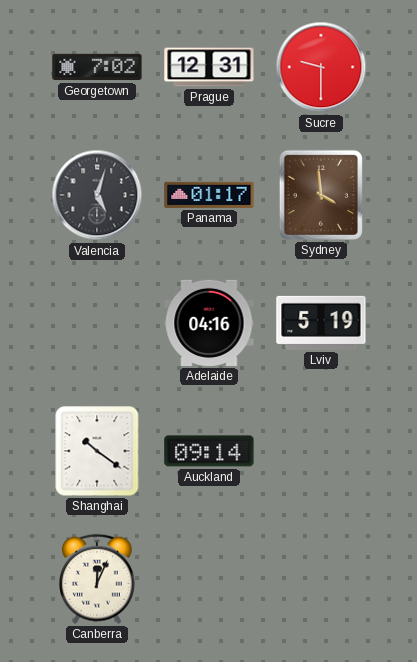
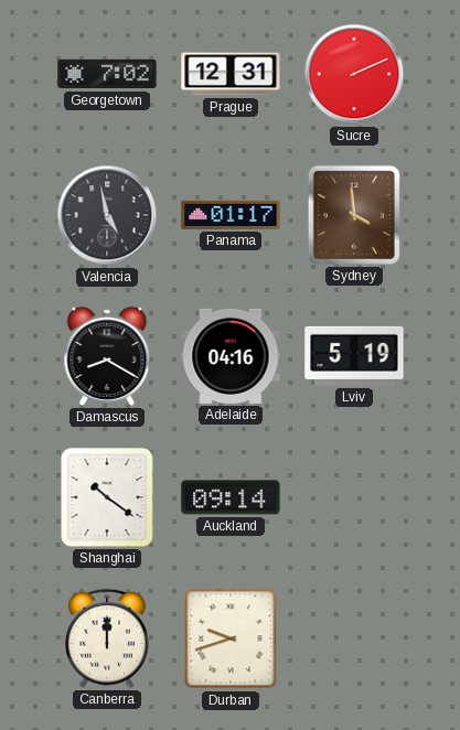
Sucre: 9:30 -> 2:11 (354, 74)
Valencia: 5:03 -> 4:58 (107, 215)
Damascus: none -> 8:20 (107, 356)
Canberra: 12:04 -> 12:00 (107, 638)
Durban: none -> 9:42 (231, 638)
